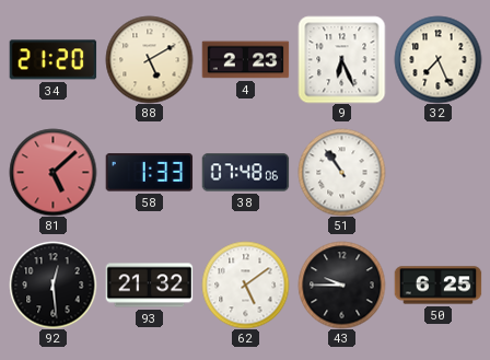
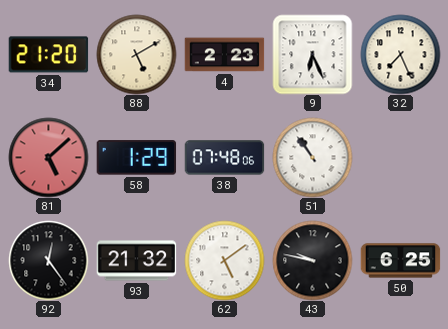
58: 1:33 -> 1:29 (136, 158)
92: 12:29 -> 12:24 (48, 260)
43: 9:45 -> 9:47 (312, 260)
